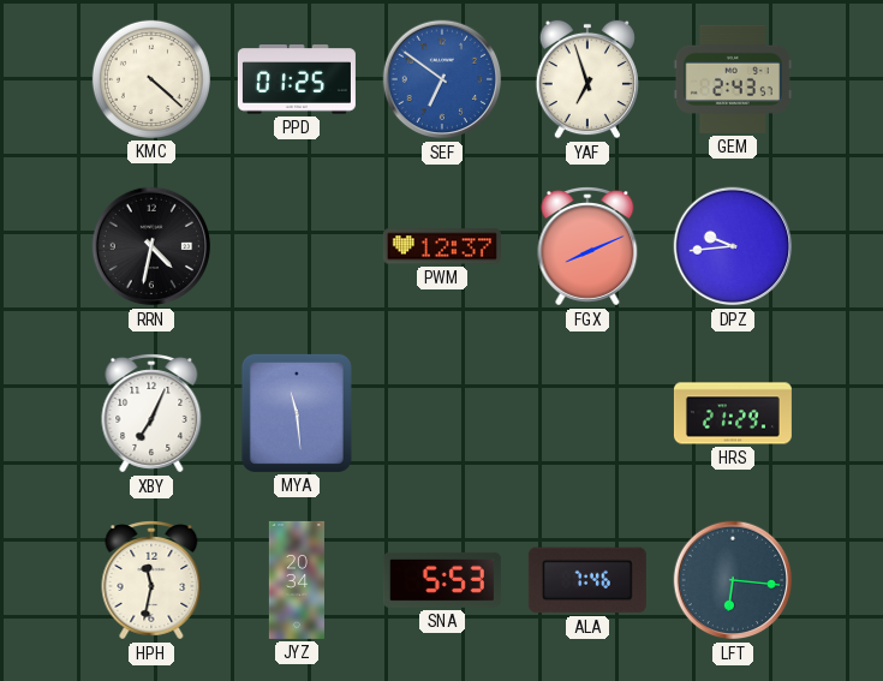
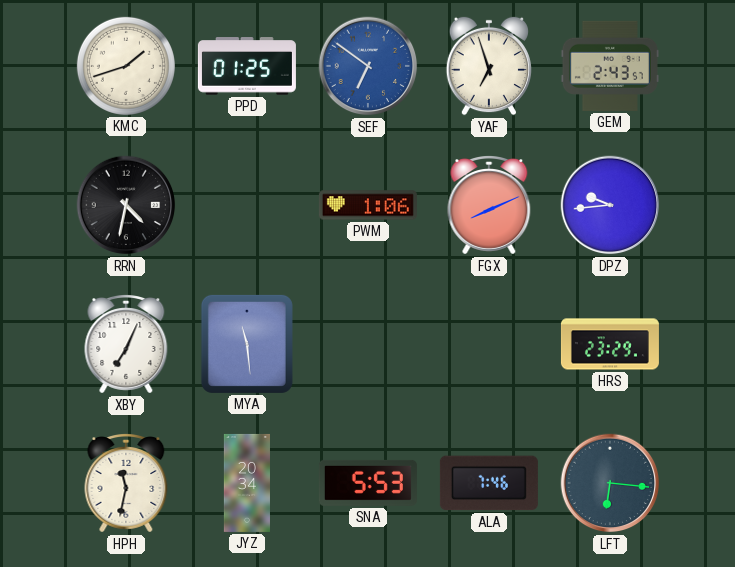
KMC: 4:22 -> 1:42 (126, 66)
PWM: 12:37 -> 1:06 (368, 205)
HRS: 21:29 -> 23:29 (610, 344)
